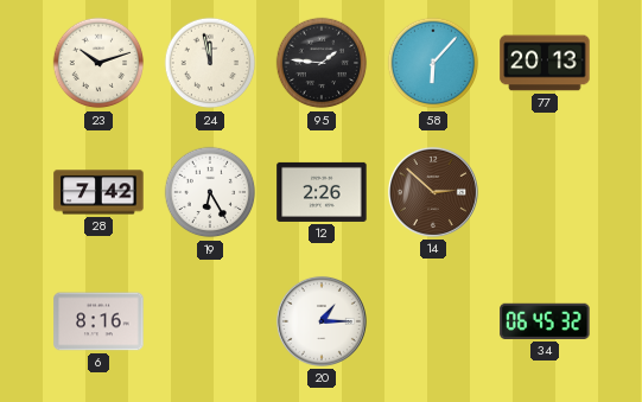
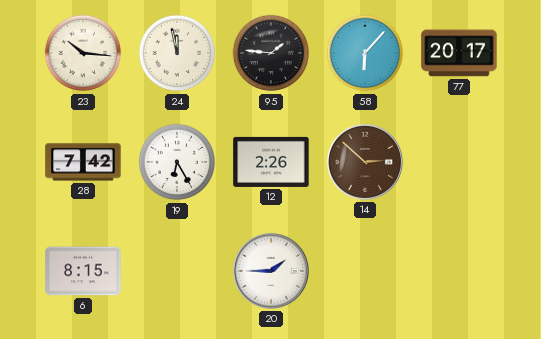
23: 10:12 -> 10:16 (83, 53)
77: 20:13 -> 20:17 (459, 53)
6: 8:16 -> 8:15 (83, 271)
20: 1:15 -> 1:45 (271, 271)
34: 06:45 -> none (545, 321)
